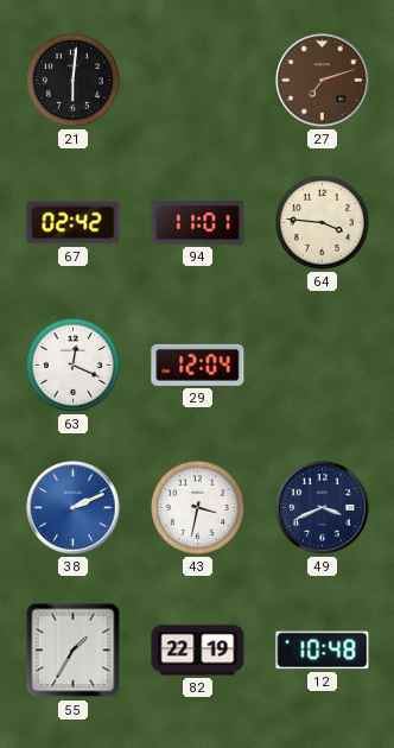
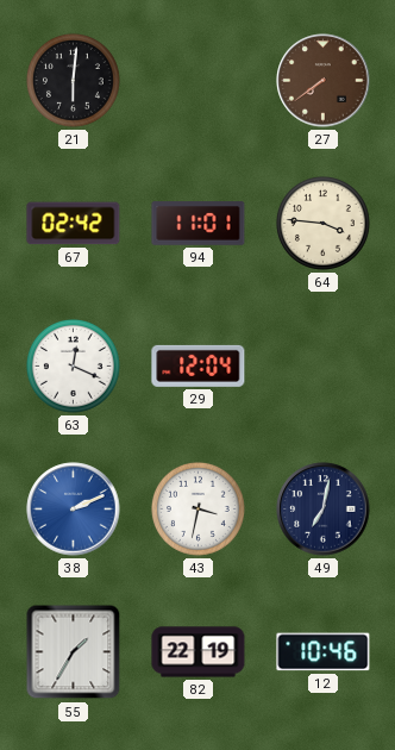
27: 7:12 -> 7:39 (324, 81)
49: 3:41 -> 7:02 (324, 510)
12: 10:48 -> 10:46 (324, 652)
